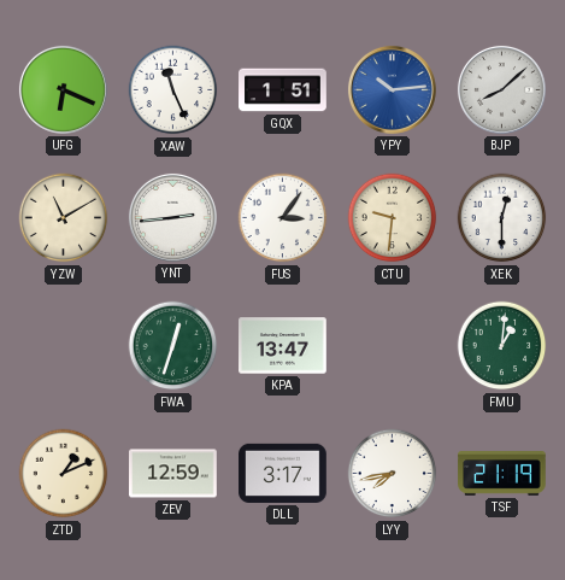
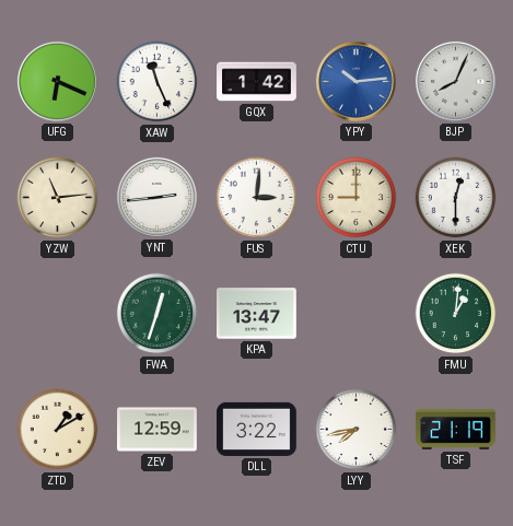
GQX: 1:51 -> 1:42 (257, 82)
BJP: 8:08 -> 8:04 (455, 81)
YZW: 11:10 -> 11:14 (58, 198)
FUS: 3:06 -> 3:01 (257, 198)
CTU: 9:31 -> 9:00 (357, 198)
ZTD: 1:11 -> 1:10 (58, 430)
DLL: 3:17 -> 3:22 (257, 429)
